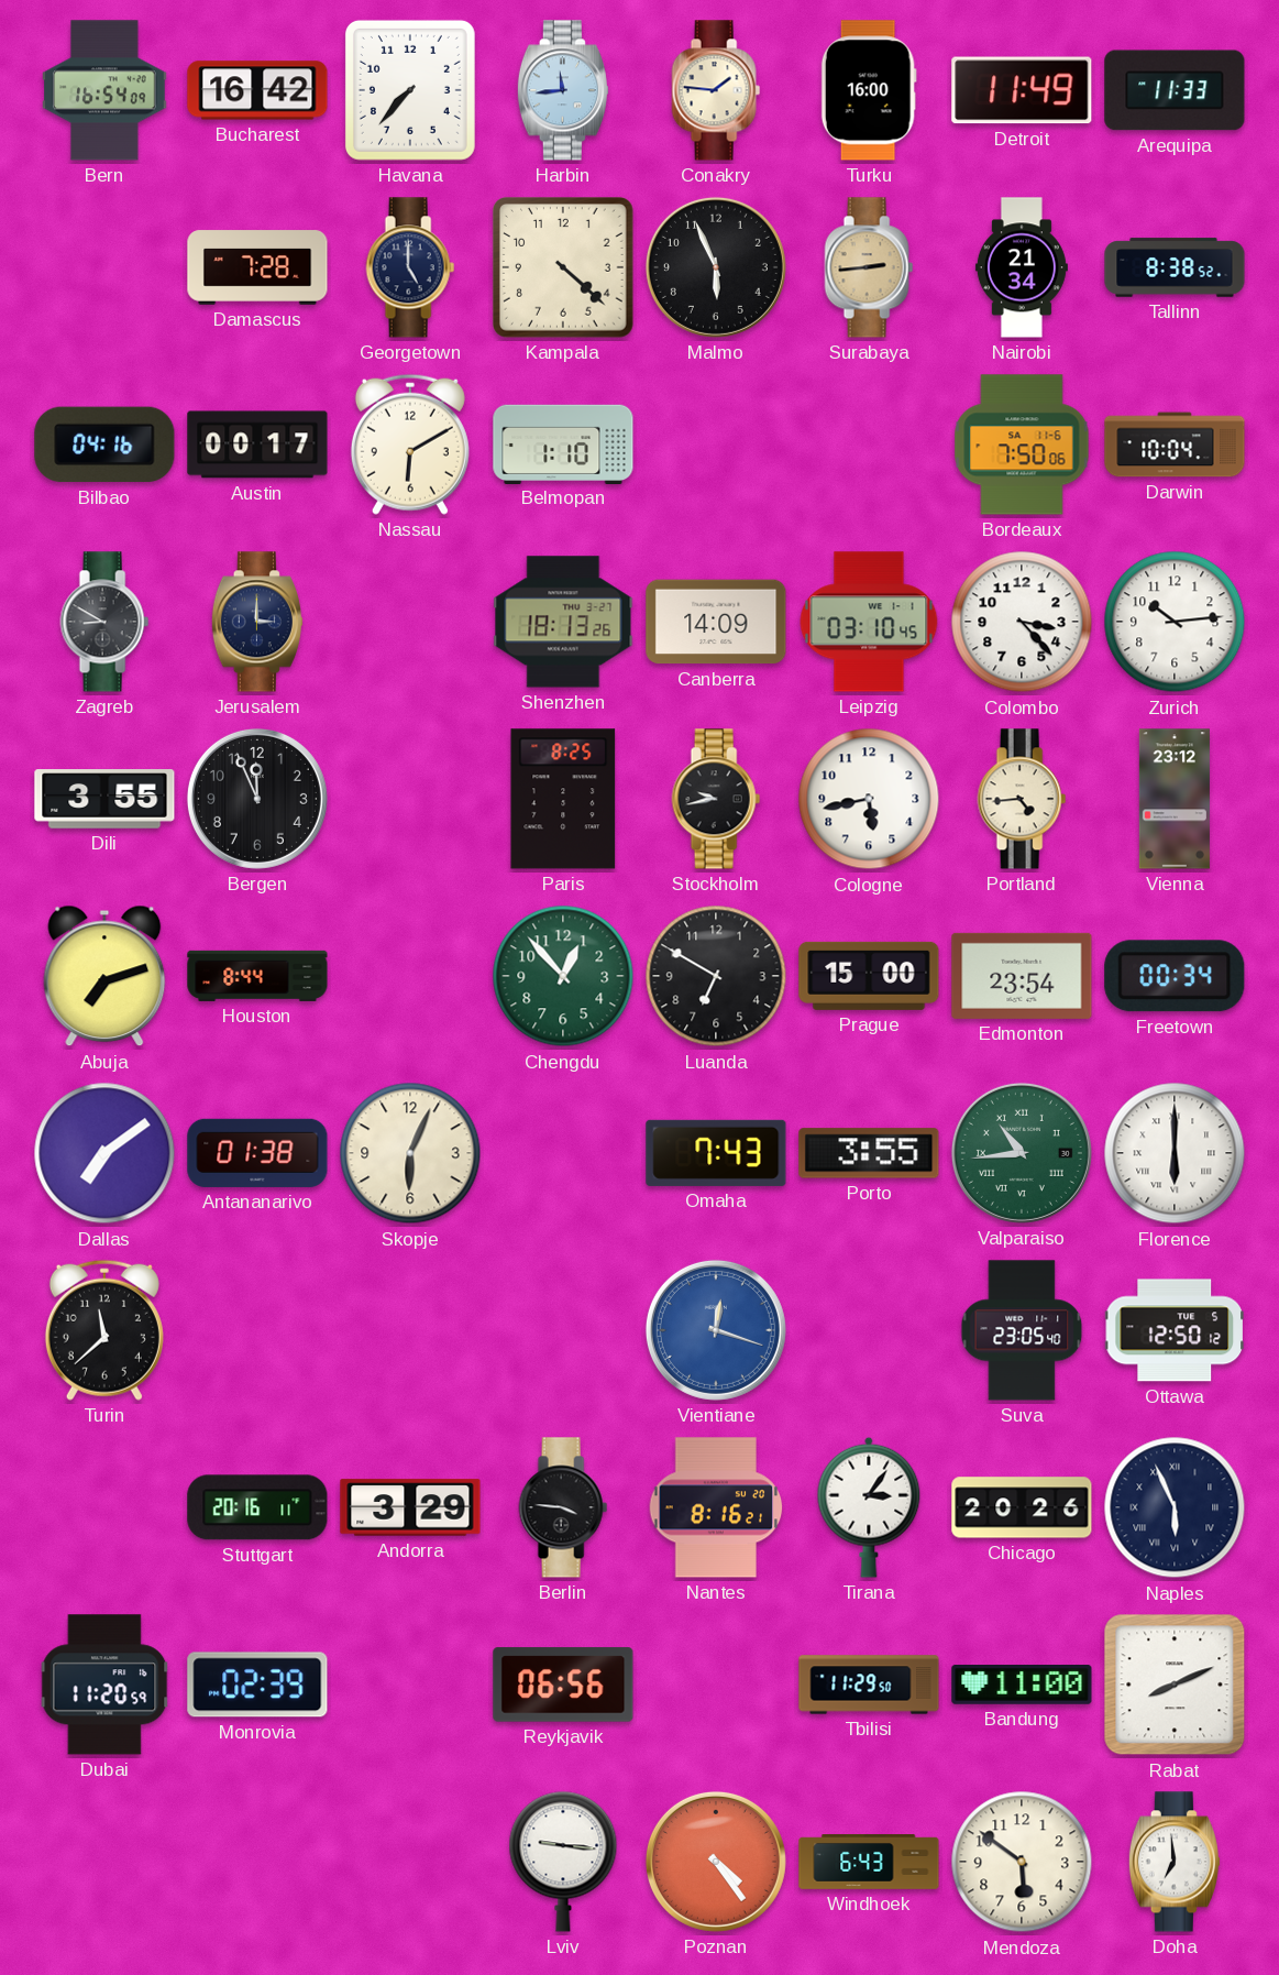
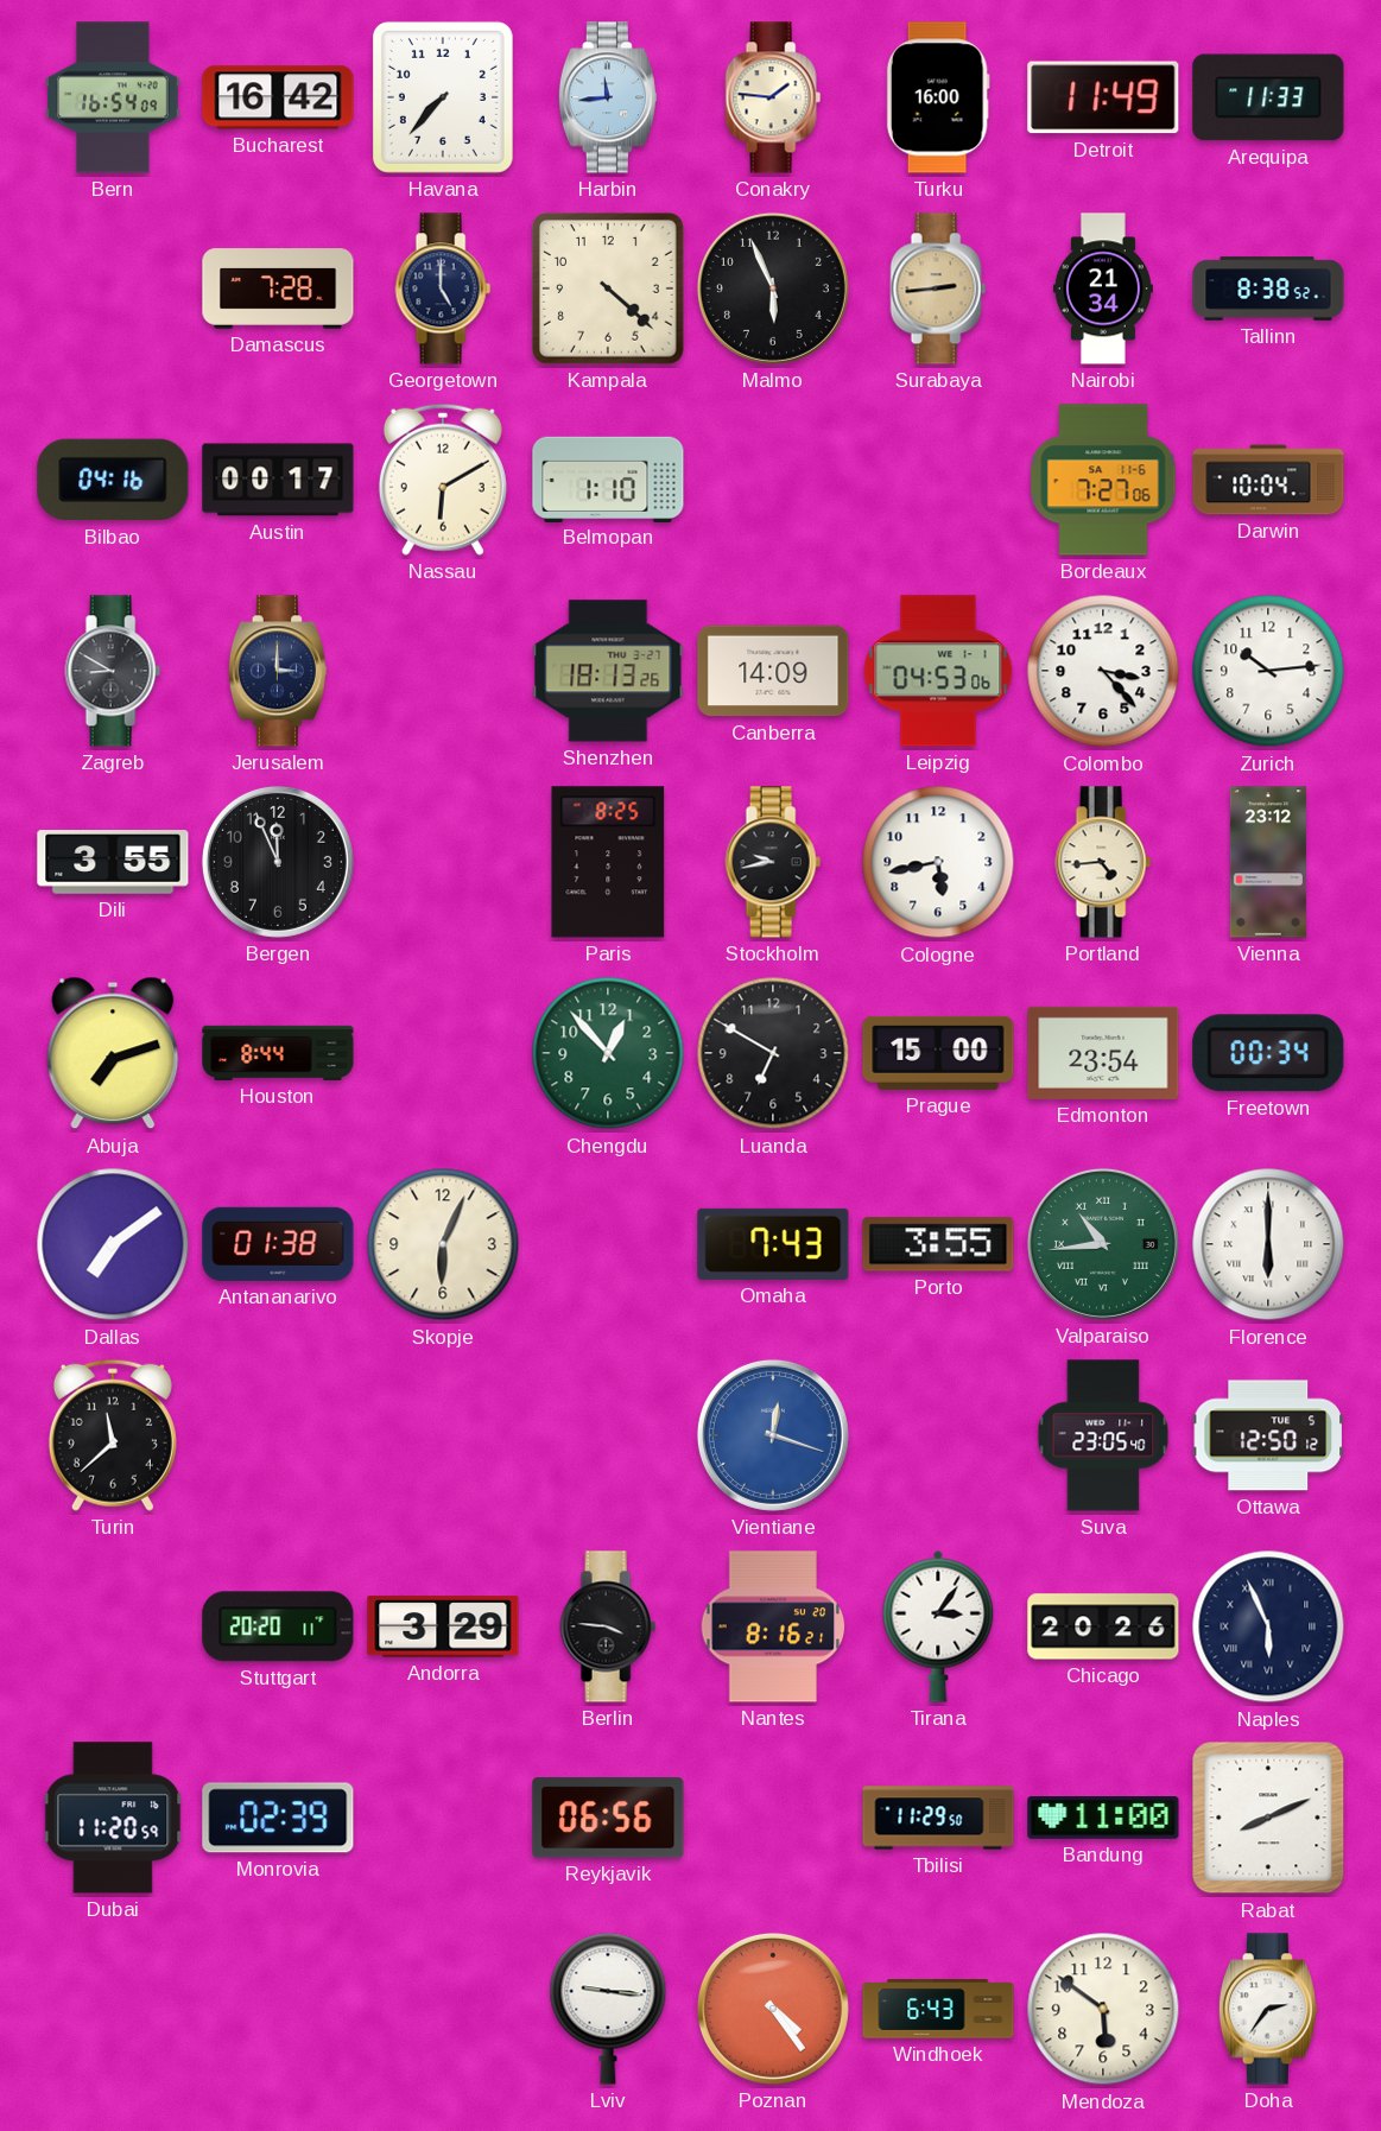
Bordeaux: 7:50 -> 7:27 (1103, 480)
Leipzig: 03:10 -> 04:53 (938, 671)
Stuttgart: 20:16 -> 20:20 (278, 1626)
Doha: 6:59 -> 2:36 (1268, 2009)
